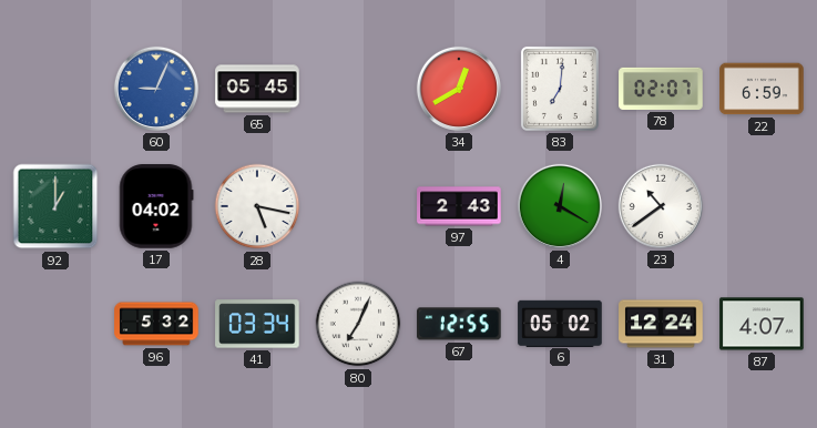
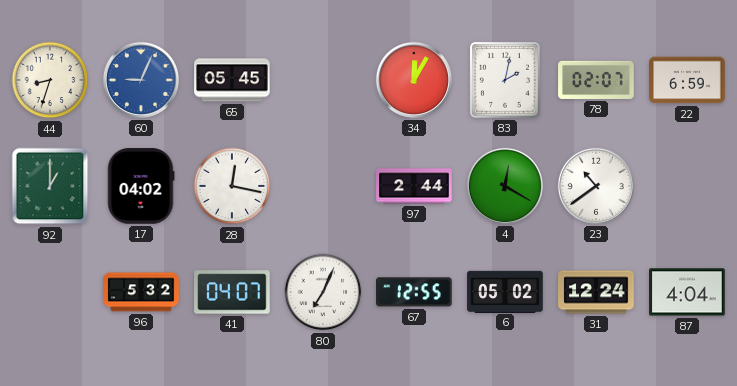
44: none -> 8:33 (50, 80)
34: 12:40 -> 12:05 (414, 80)
83: 7:01 -> 2:02 (505, 80)
28: 5:17 -> 12:17 (232, 186)
97: 2:43 -> 2:44 (414, 186)
41: 03:34 -> 04:07 (232, 292)
87: 4:07 -> 4:04 (687, 292)
